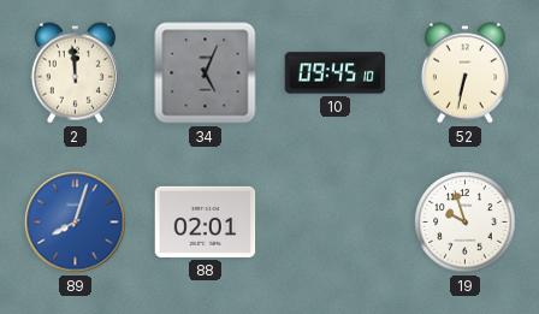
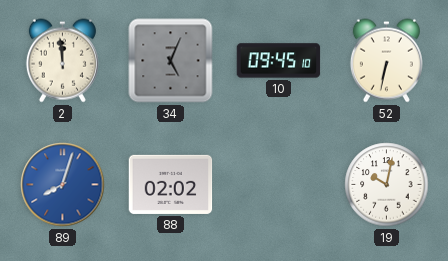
88: 02:01 -> 02:02 (171, 184)
19: 9:57 -> 10:02 (387, 185)
